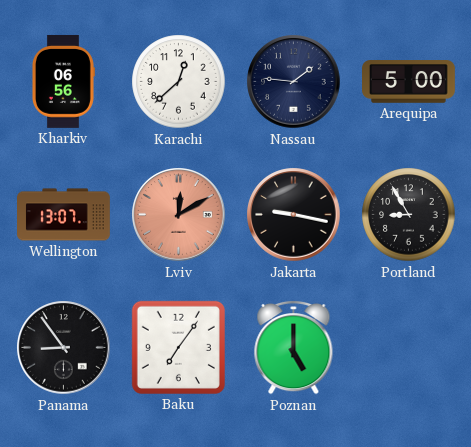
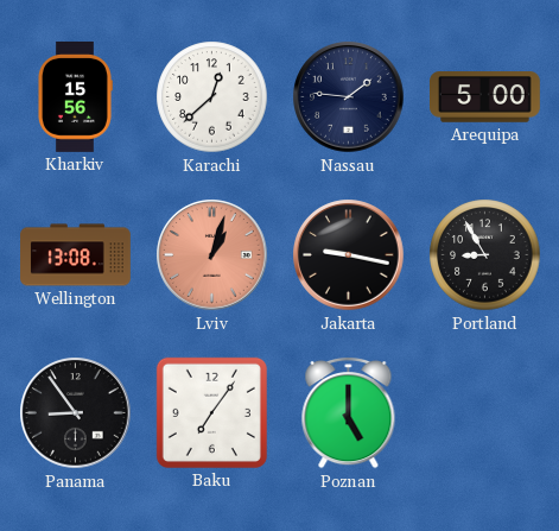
Kharkiv: 06:56 -> 15:56 (75, 96)
Wellington: 13:07 -> 13:08 (76, 255)
Lviv: 12:10 -> 1:03 (212, 255)
